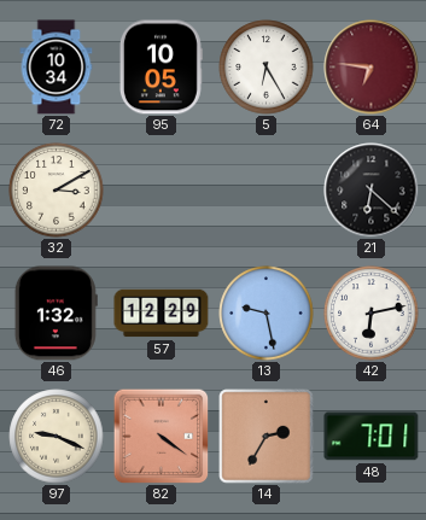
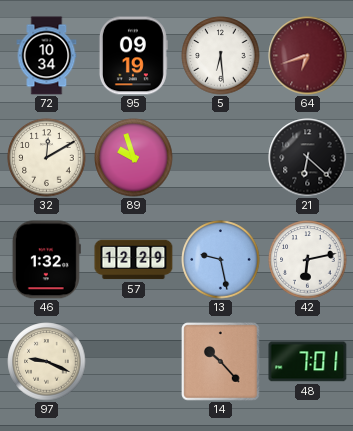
95: 10:05 -> 09:19 (133, 56)
5: 6:25 -> 6:29 (221, 56)
64: 6:46 -> 6:42 (308, 56)
32: 3:10 -> 12:10 (47, 158)
89: none -> 9:57 (134, 158)
82: 4:21 -> none (161, 436)
14: 2:35 -> 10:23 (221, 362)
